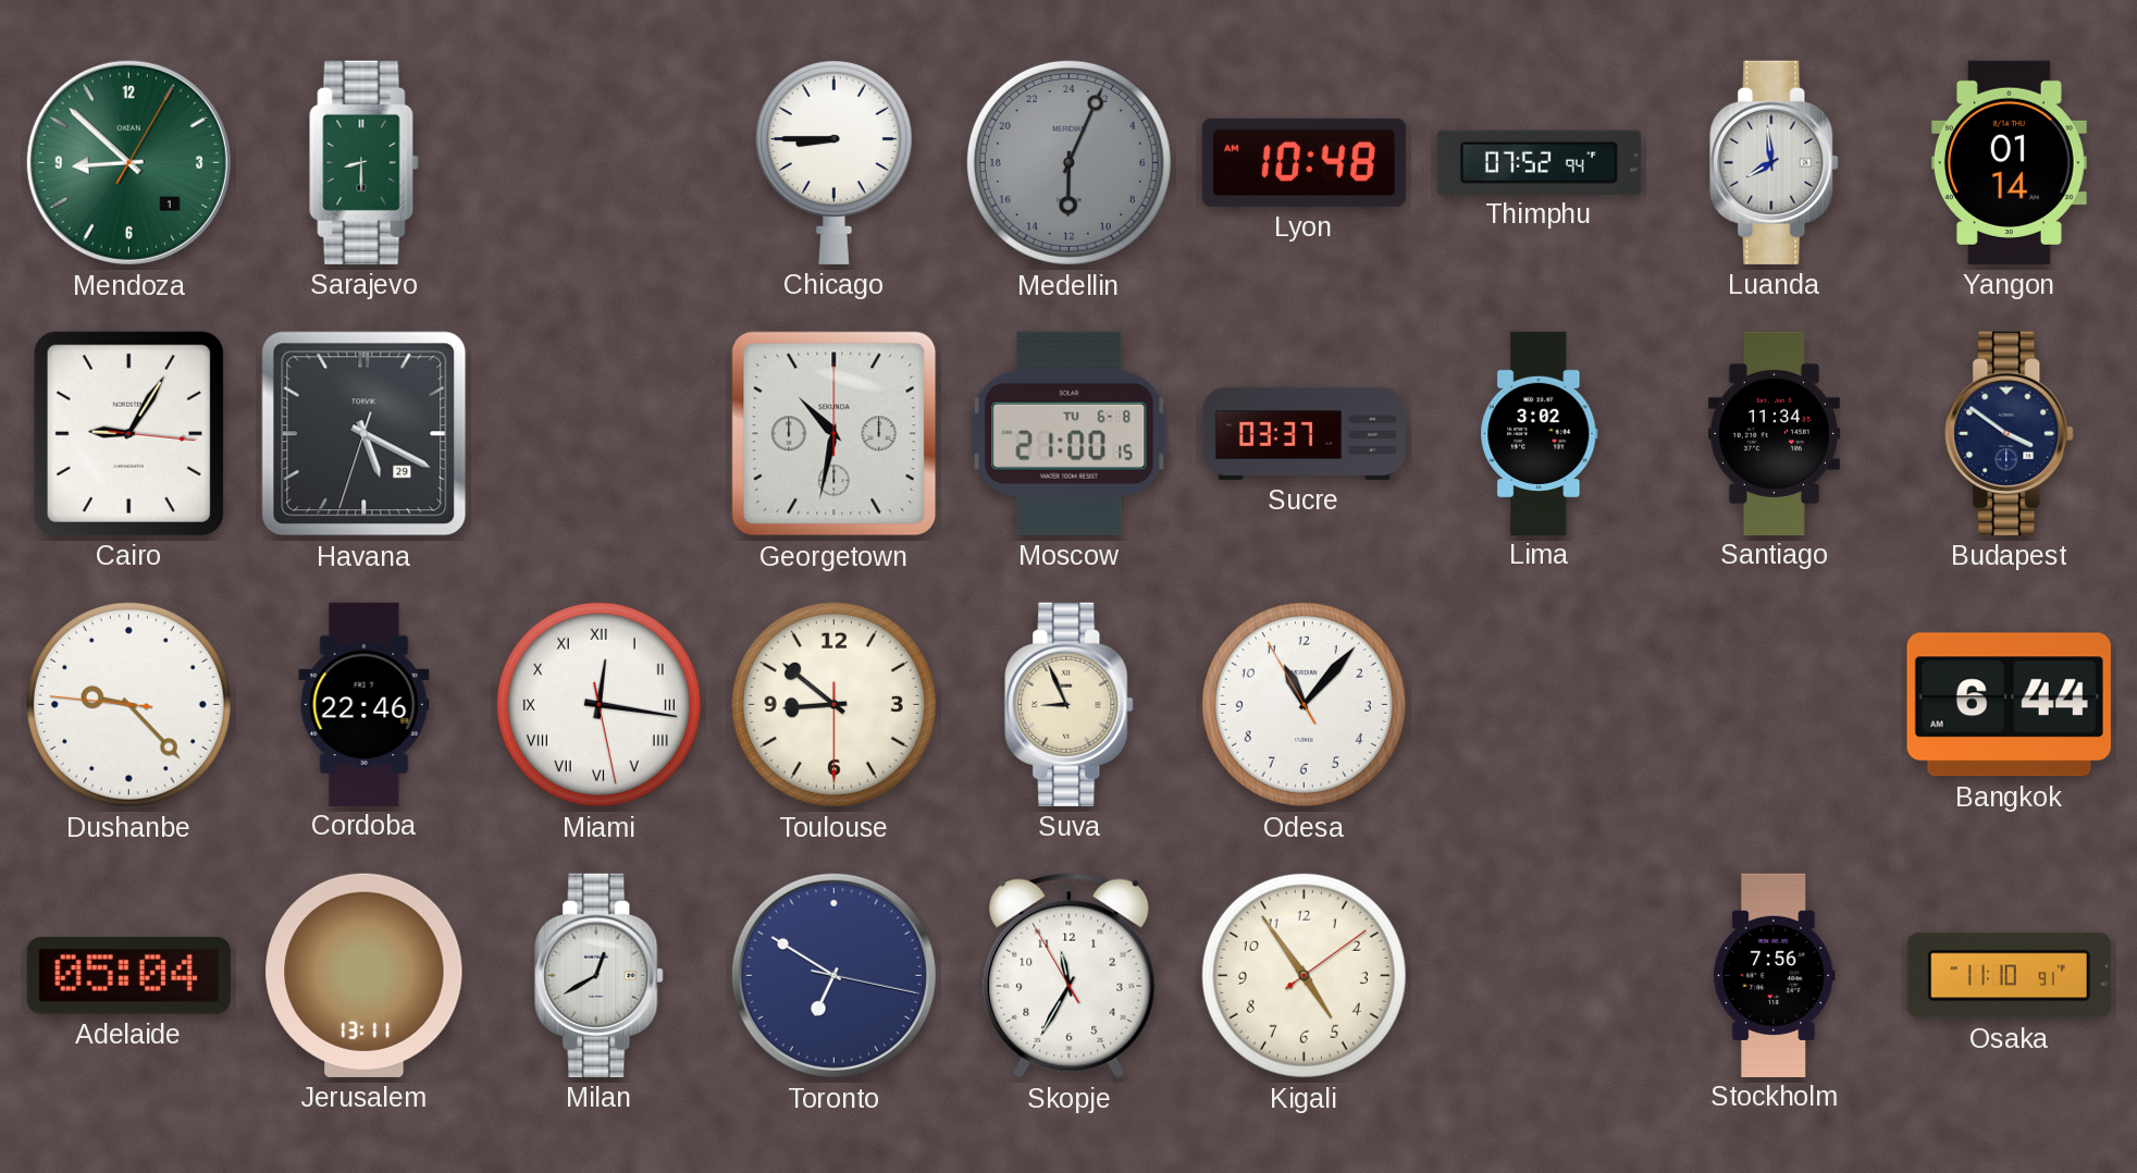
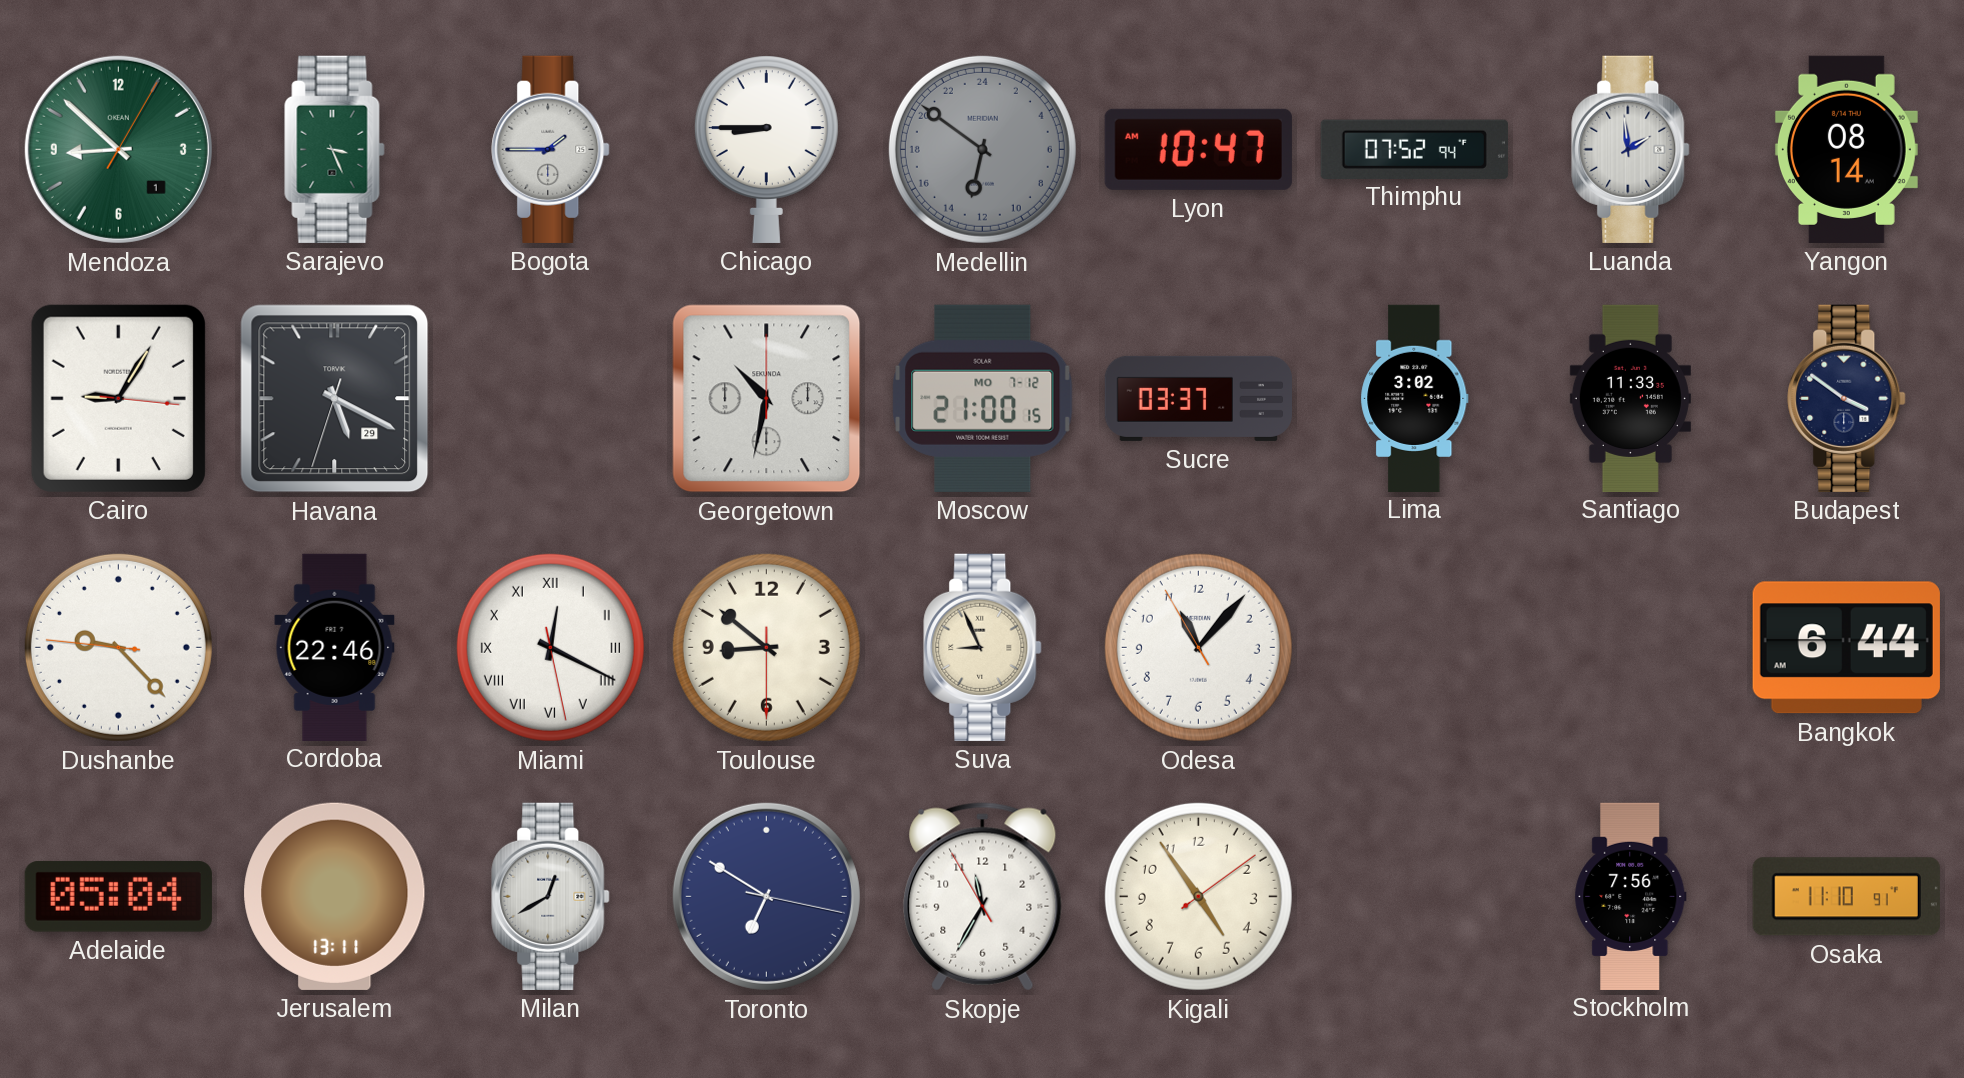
Sarajevo: 8:30 -> 3:26 (335, 149)
Bogota: none -> 1:45 (551, 149)
Medellin: 12:04 -> 12:51 (982, 149)
Lyon: 10:48 -> 10:47 (1198, 149)
Luanda: 7:59 -> 1:59 (1631, 149)
Yangon: 01:14 -> 08:14 (1846, 149)
Moscow date: TU 6-8 -> MO 7-12 (983, 398)
Santiago: 11:34 -> 11:33 (1630, 398)
Miami: 12:16 -> 12:19 (550, 647)
